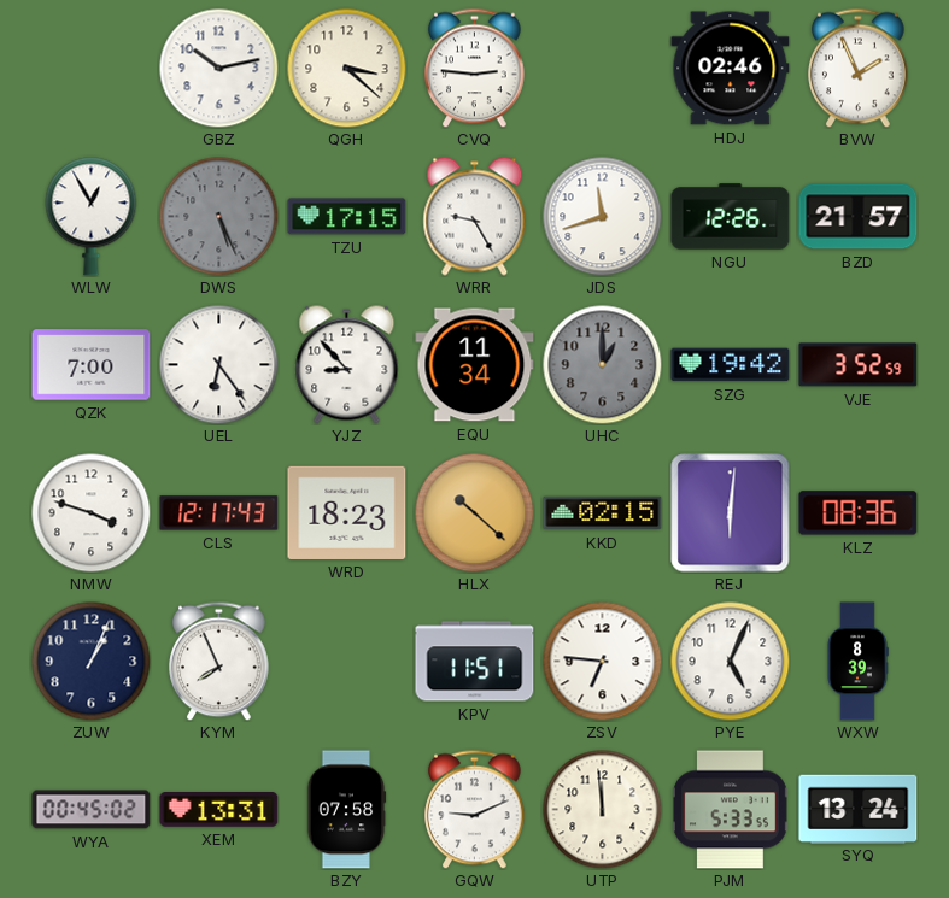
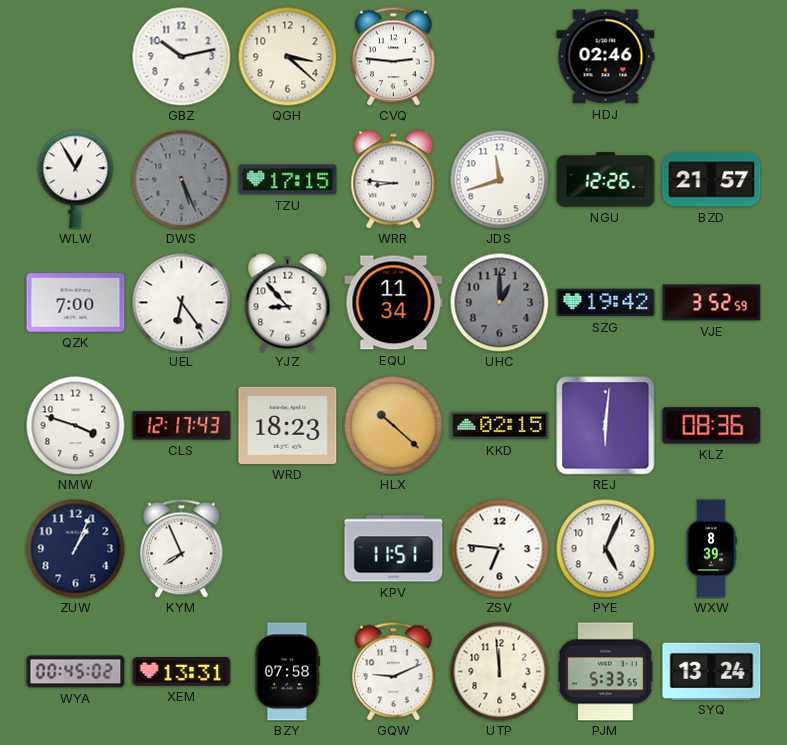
BVW: 1:56 -> none (859, 68)
WRR: 9:25 -> 8:46 (394, 180)
